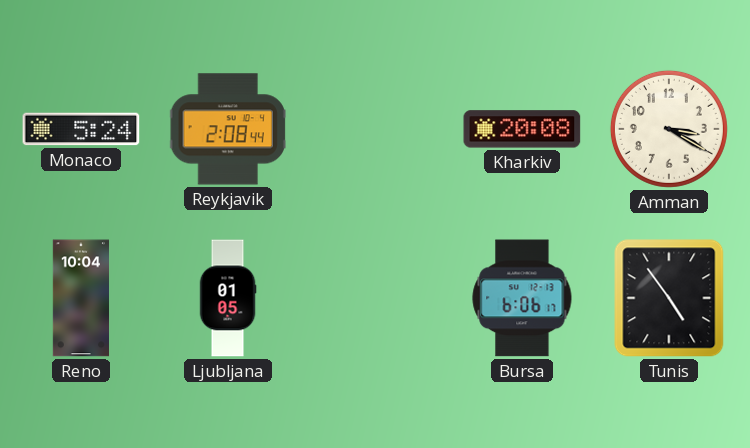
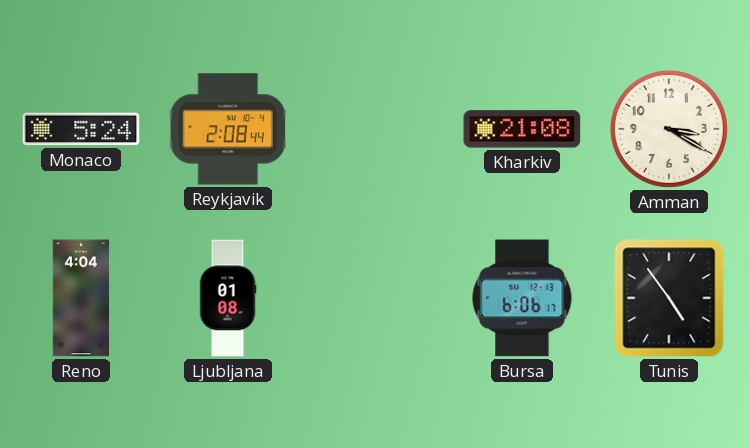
Kharkiv: 20:08 -> 21:08 (522, 129)
Reno: 10:04 -> 4:04 (80, 298)
Ljubljana: 01:05 -> 01:08 (228, 298)
